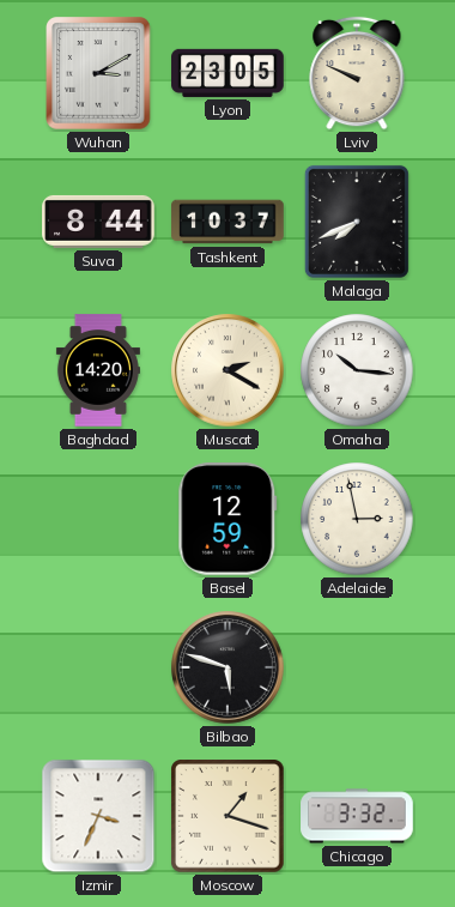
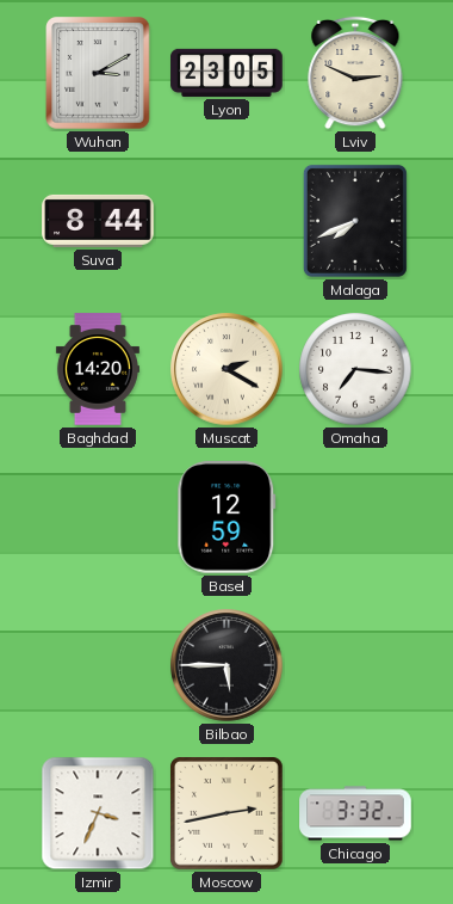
Lviv: 9:49 -> 2:49 (355, 73)
Tashkent: 10:37 -> none (227, 222)
Omaha: 10:16 -> 7:16 (355, 369)
Adelaide: 2:58 -> none (357, 519)
Bilbao: 5:48 -> 5:45 (226, 665)
Moscow: 1:18 -> 2:43 (226, 813)
